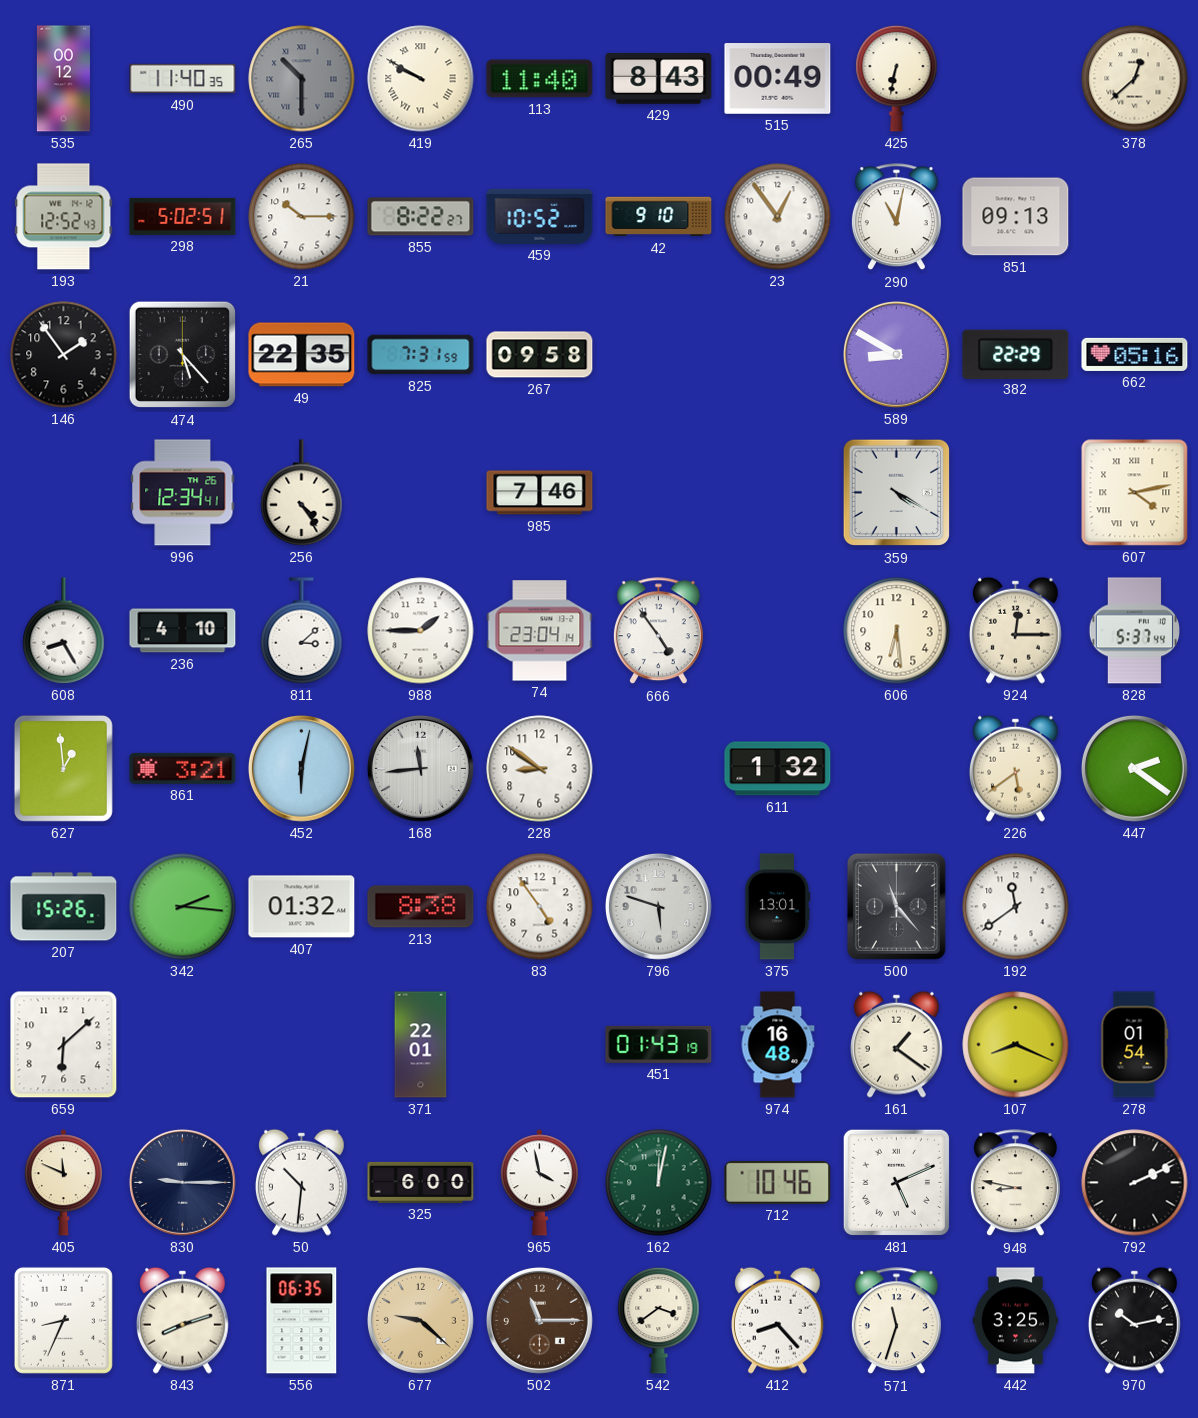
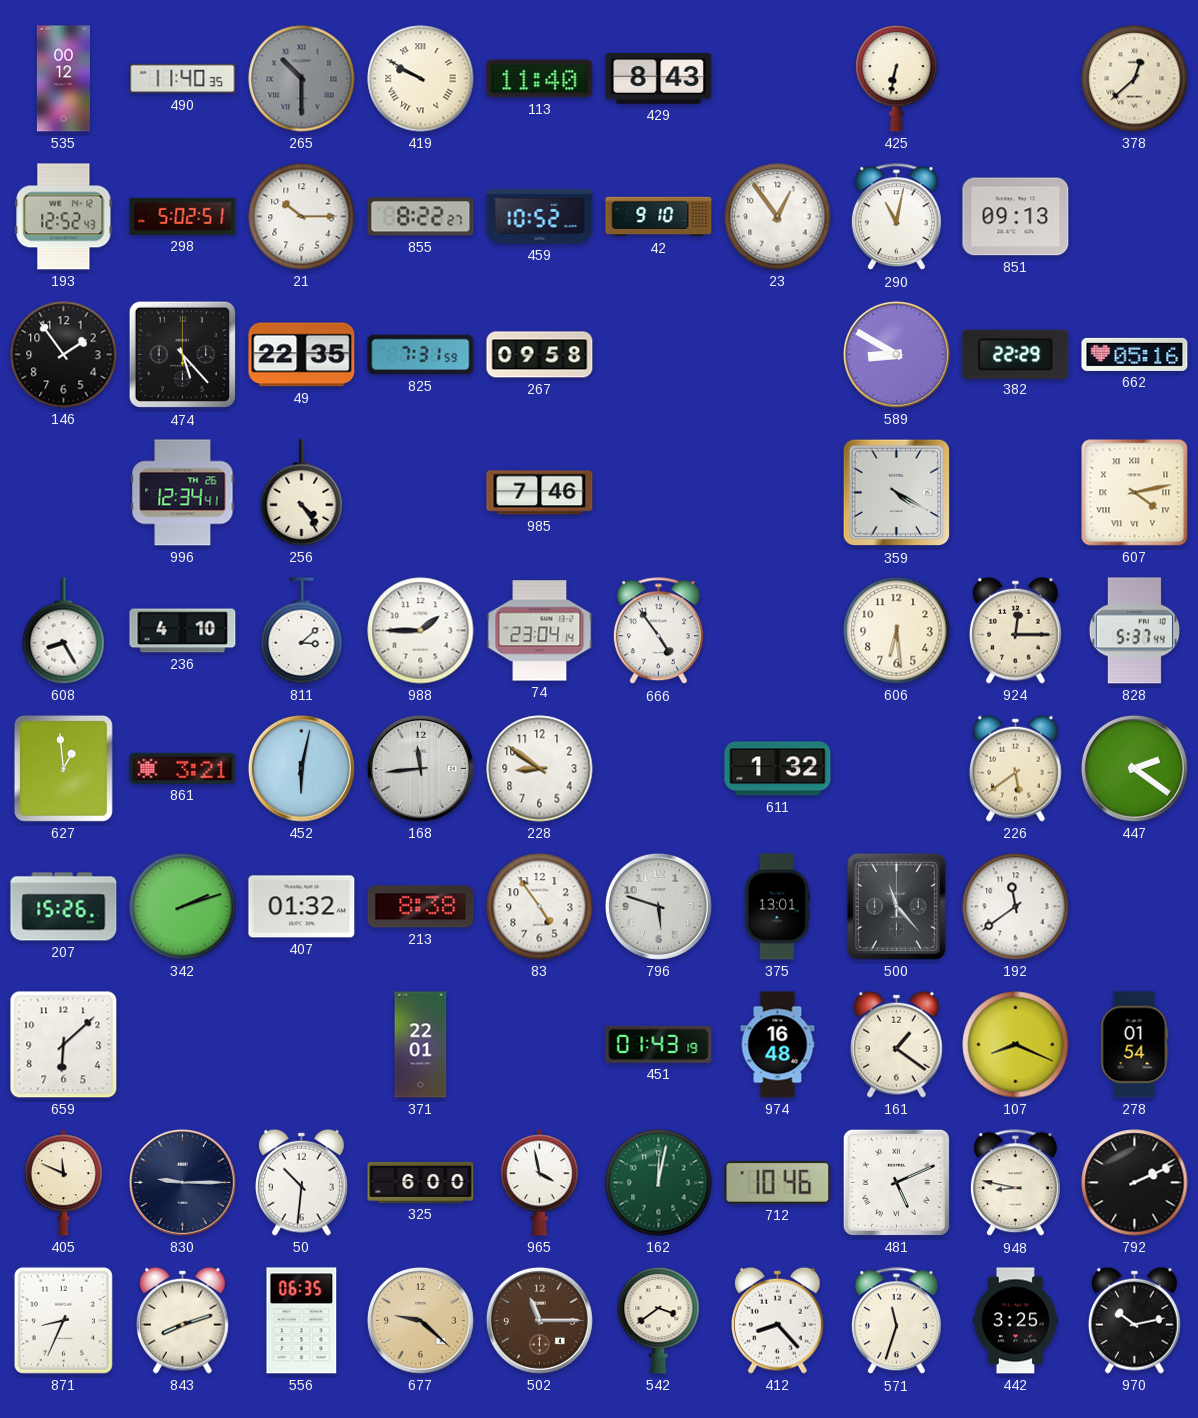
515: 00:49 -> none (778, 79)
342: 2:16 -> 2:12 (183, 907)
